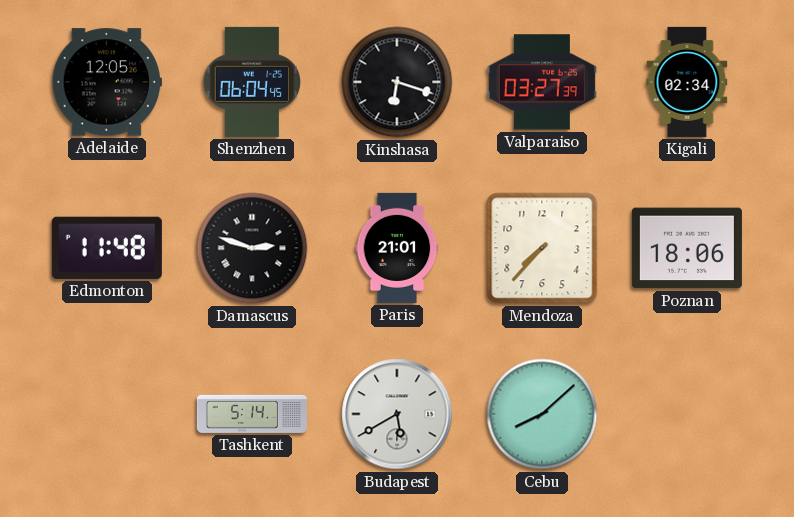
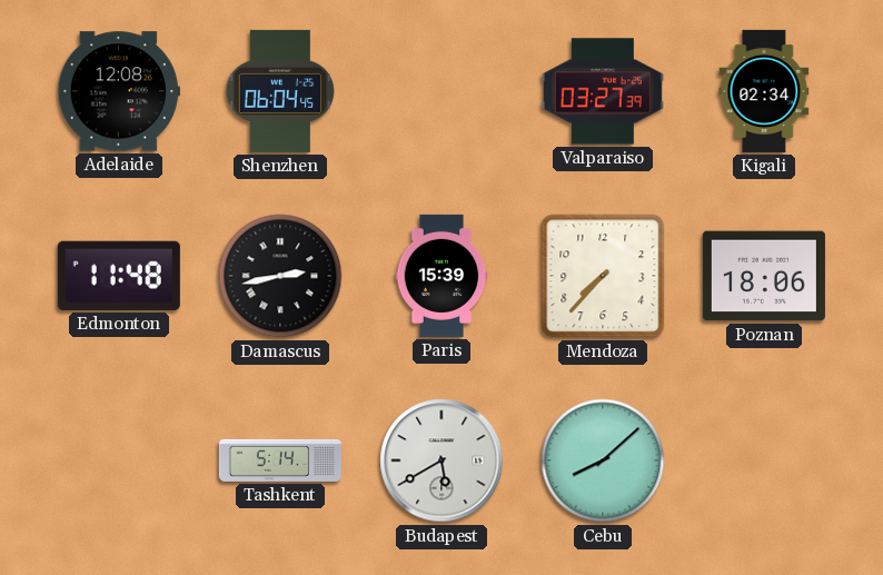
Adelaide: 12:05 -> 12:08 (119, 91)
Kinshasa: 6:18 -> none (397, 82)
Damascus: 2:48 -> 2:43 (280, 276)
Paris: 21:01 -> 15:39 (441, 276)
